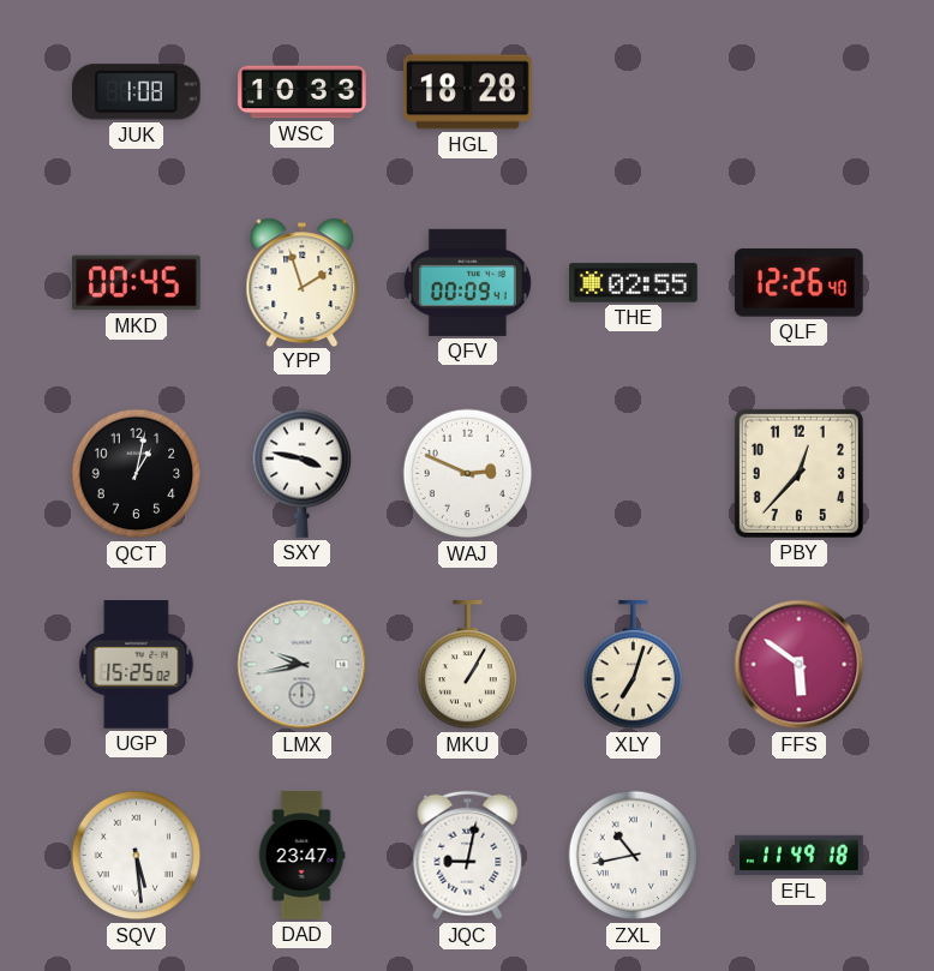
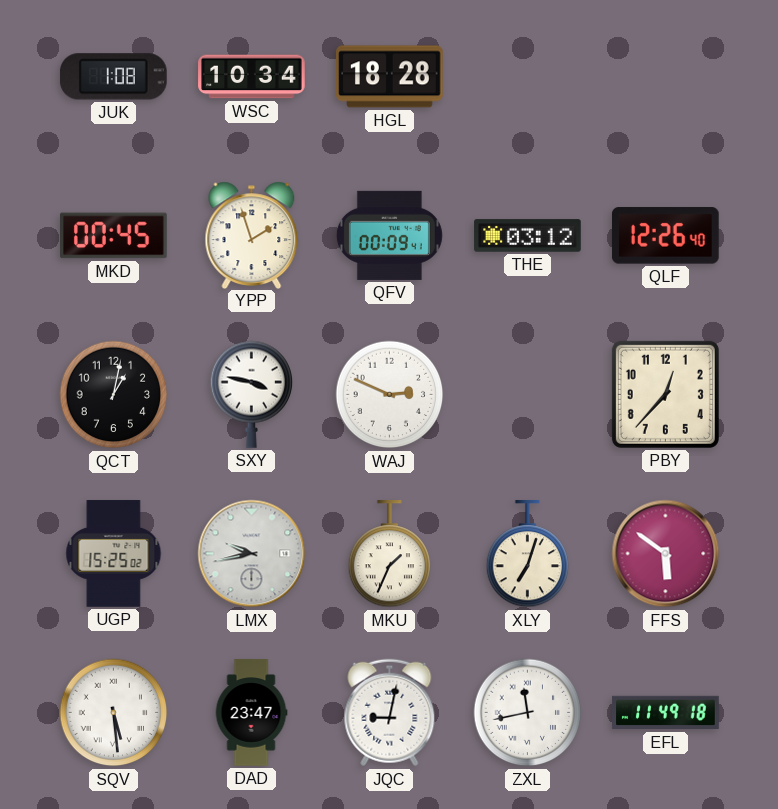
WSC: 10:33 -> 10:34 (252, 77)
THE: 02:55 -> 03:12 (528, 236)
MKU: 1:05 -> 1:34 (390, 554)
ZXL: 10:43 -> 11:43 (528, 713)
